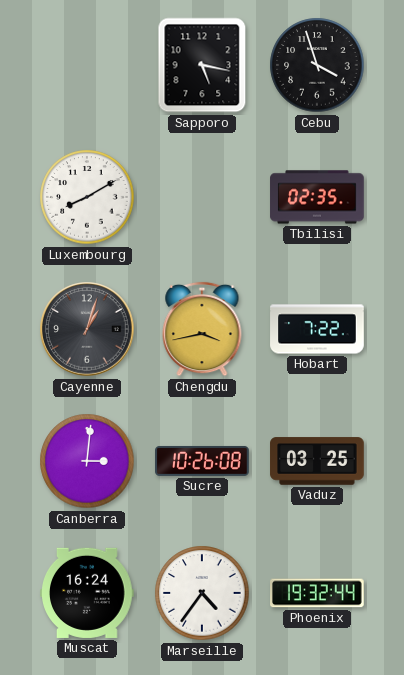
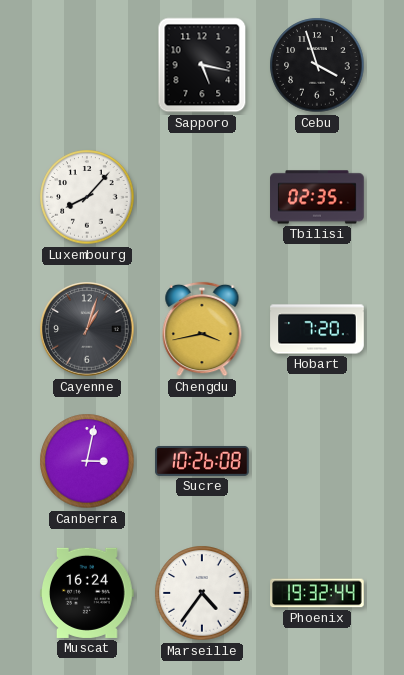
Luxembourg: 8:10 -> 8:07 (87, 197)
Hobart: 7:22 -> 7:20 (317, 329)
Canberra: 3:01 -> 3:02 (87, 461)
Vaduz: 03:25 -> none (317, 461)
